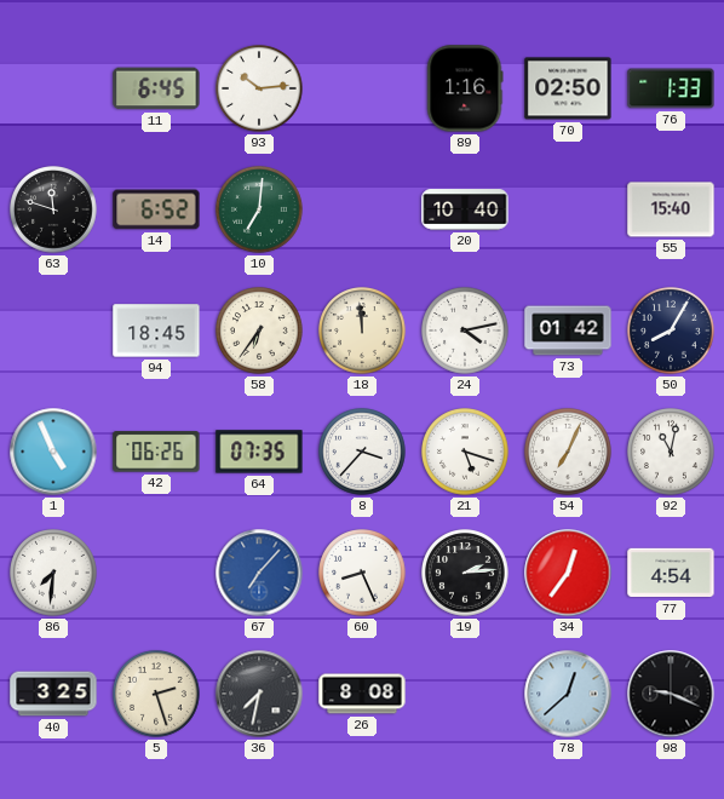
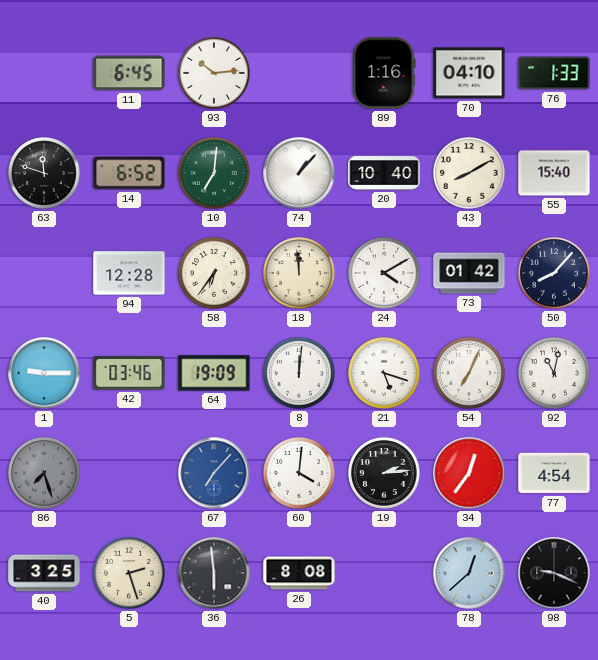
70: 02:50 -> 04:10 (469, 73)
74: none -> 1:07 (299, 173)
43: none -> 8:10 (470, 174)
94: 18:45 -> 12:28 (129, 273)
24: 4:13 -> 4:10 (385, 274)
50: 8:05 -> 8:07 (555, 274)
1: 4:56 -> 9:15 (44, 373)
42: 06:26 -> 03:46 (129, 373)
64: 07:35 -> 19:09 (214, 373)
8: 3:37 -> 12:01 (300, 374)
86: 7:31 -> 7:27 (45, 474)
86 dial: white -> grey (45, 474)
60: 8:26 -> 4:01 (300, 474)
36: 7:32 -> 5:59 (214, 573)
